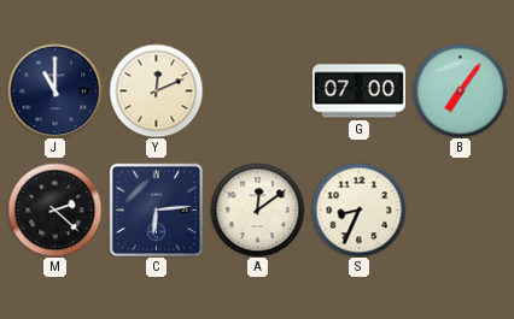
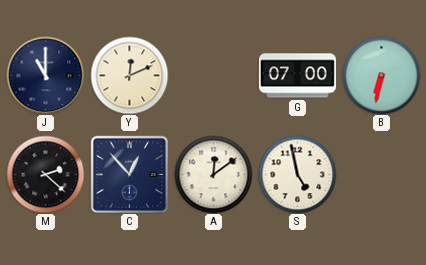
B: 7:06 -> 6:32 (381, 75)
C: 6:14 -> 12:53 (129, 174)
S: 8:34 -> 4:58 (297, 174)
